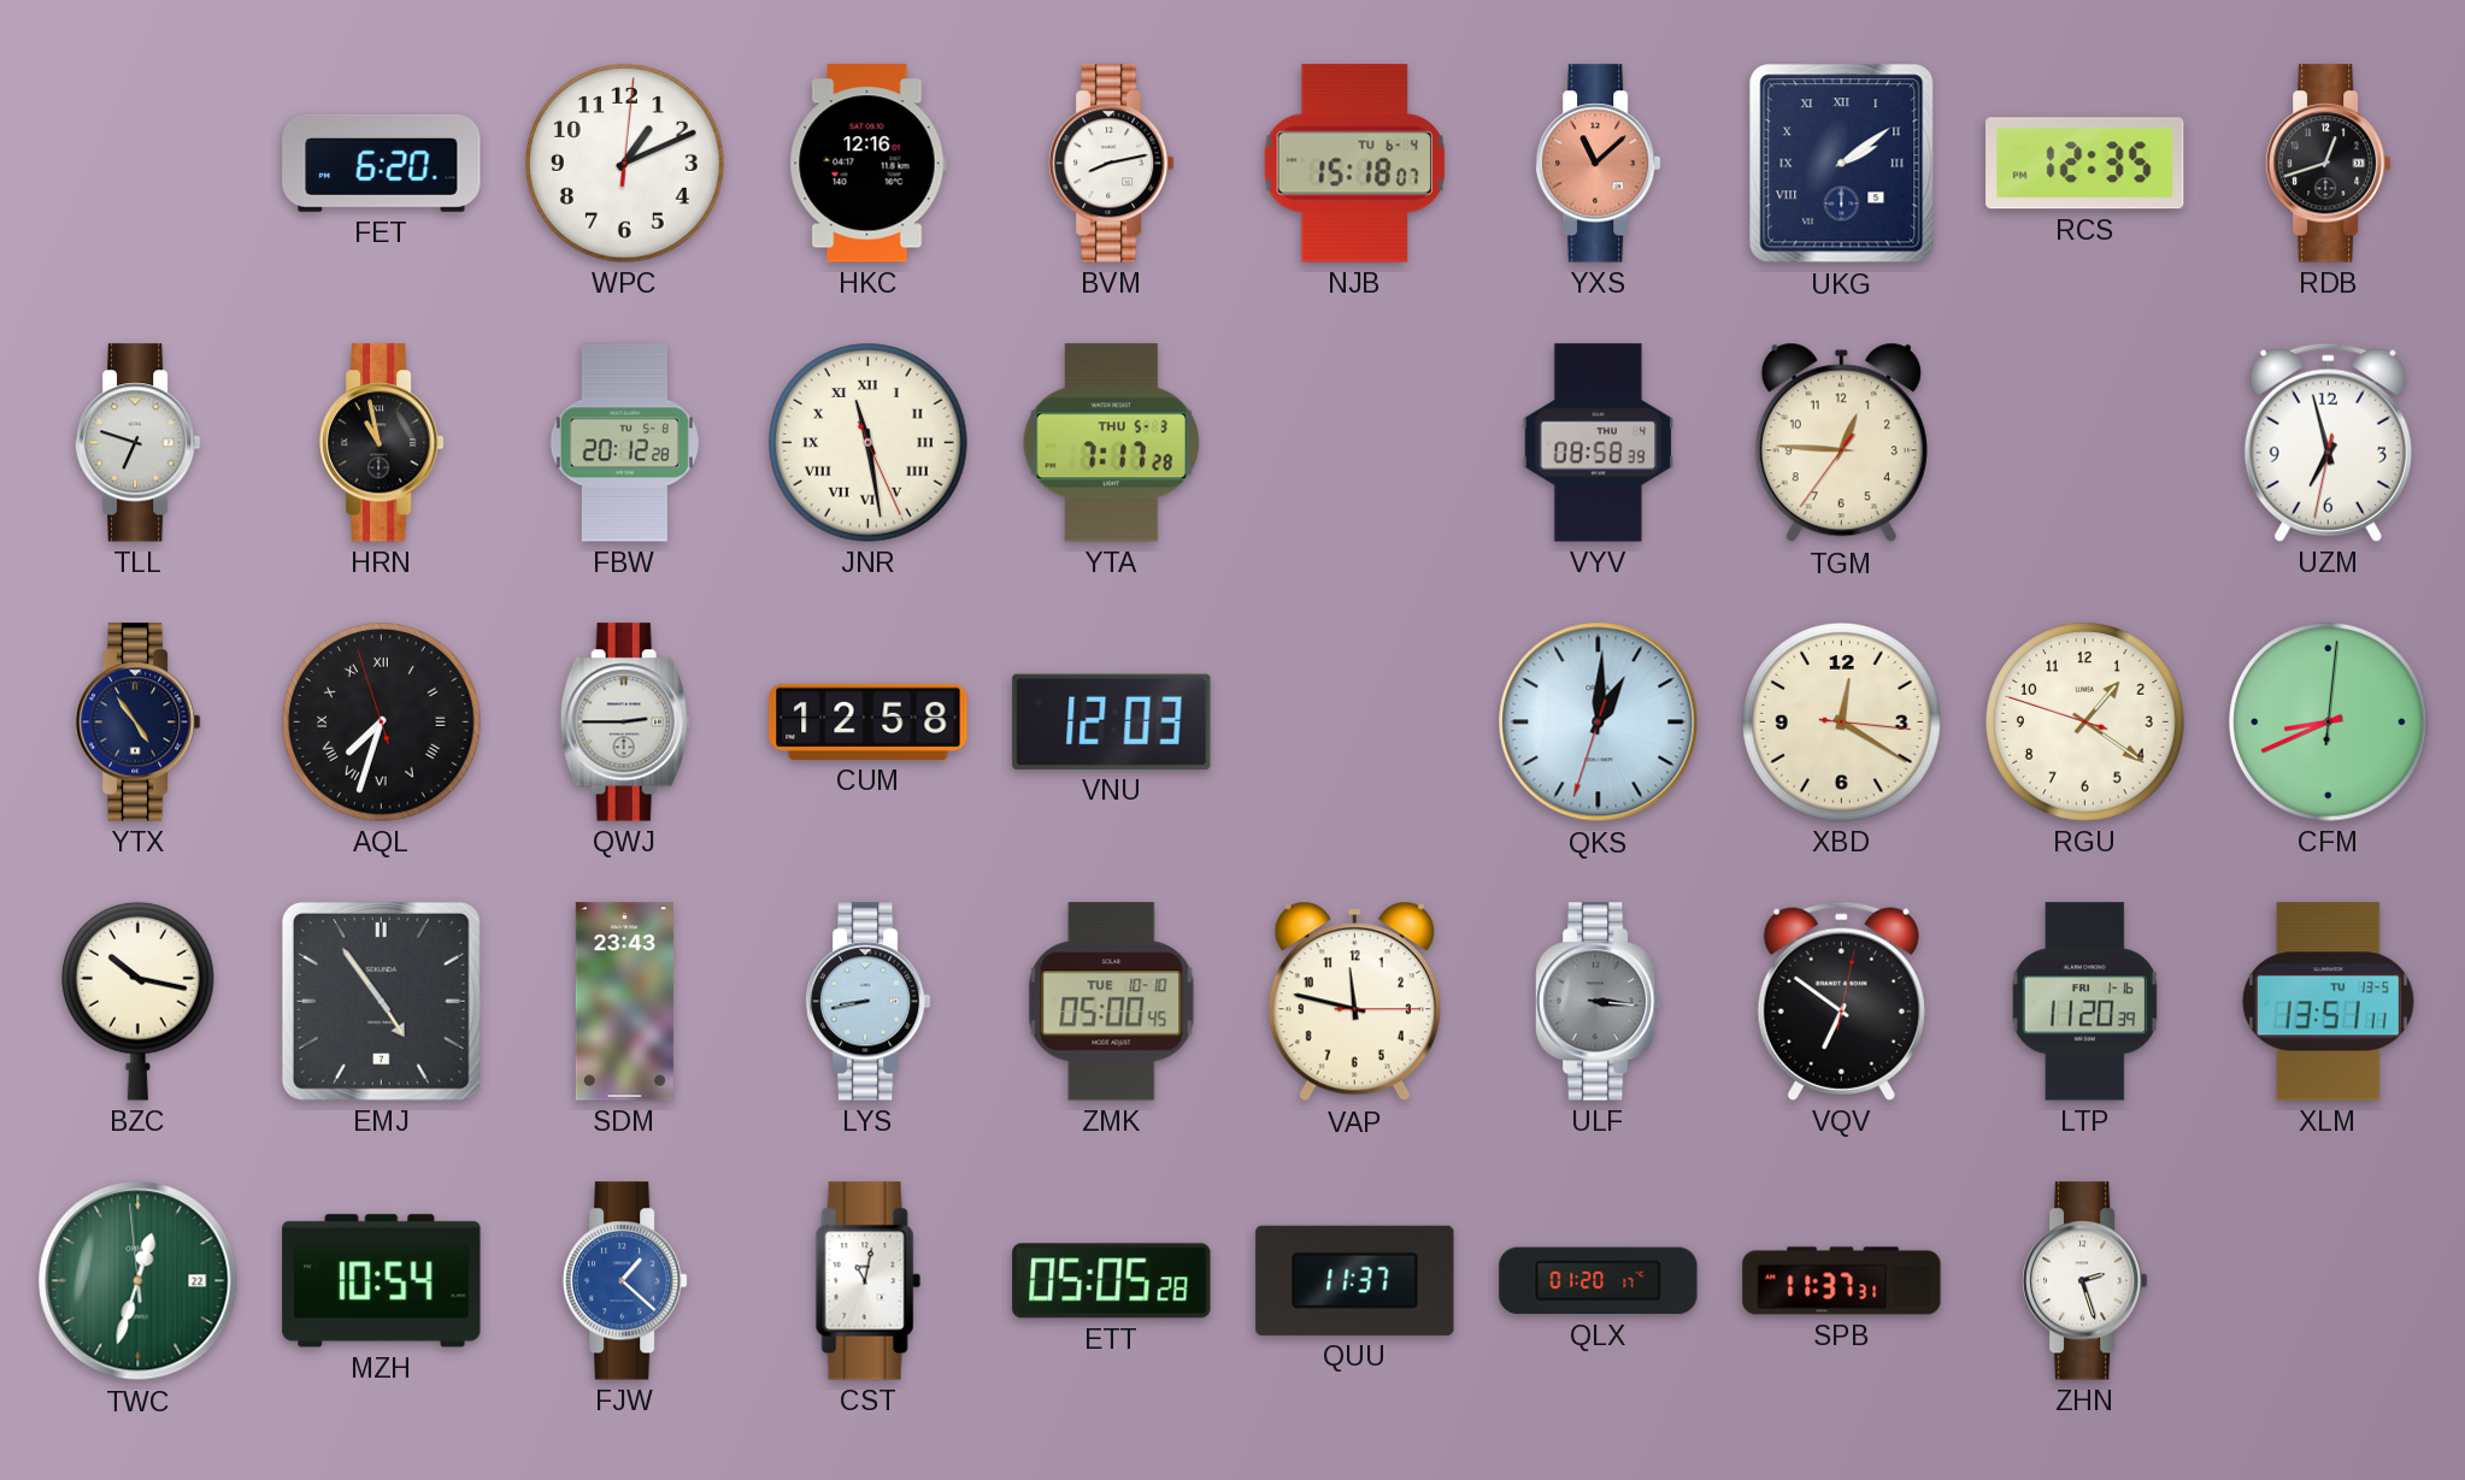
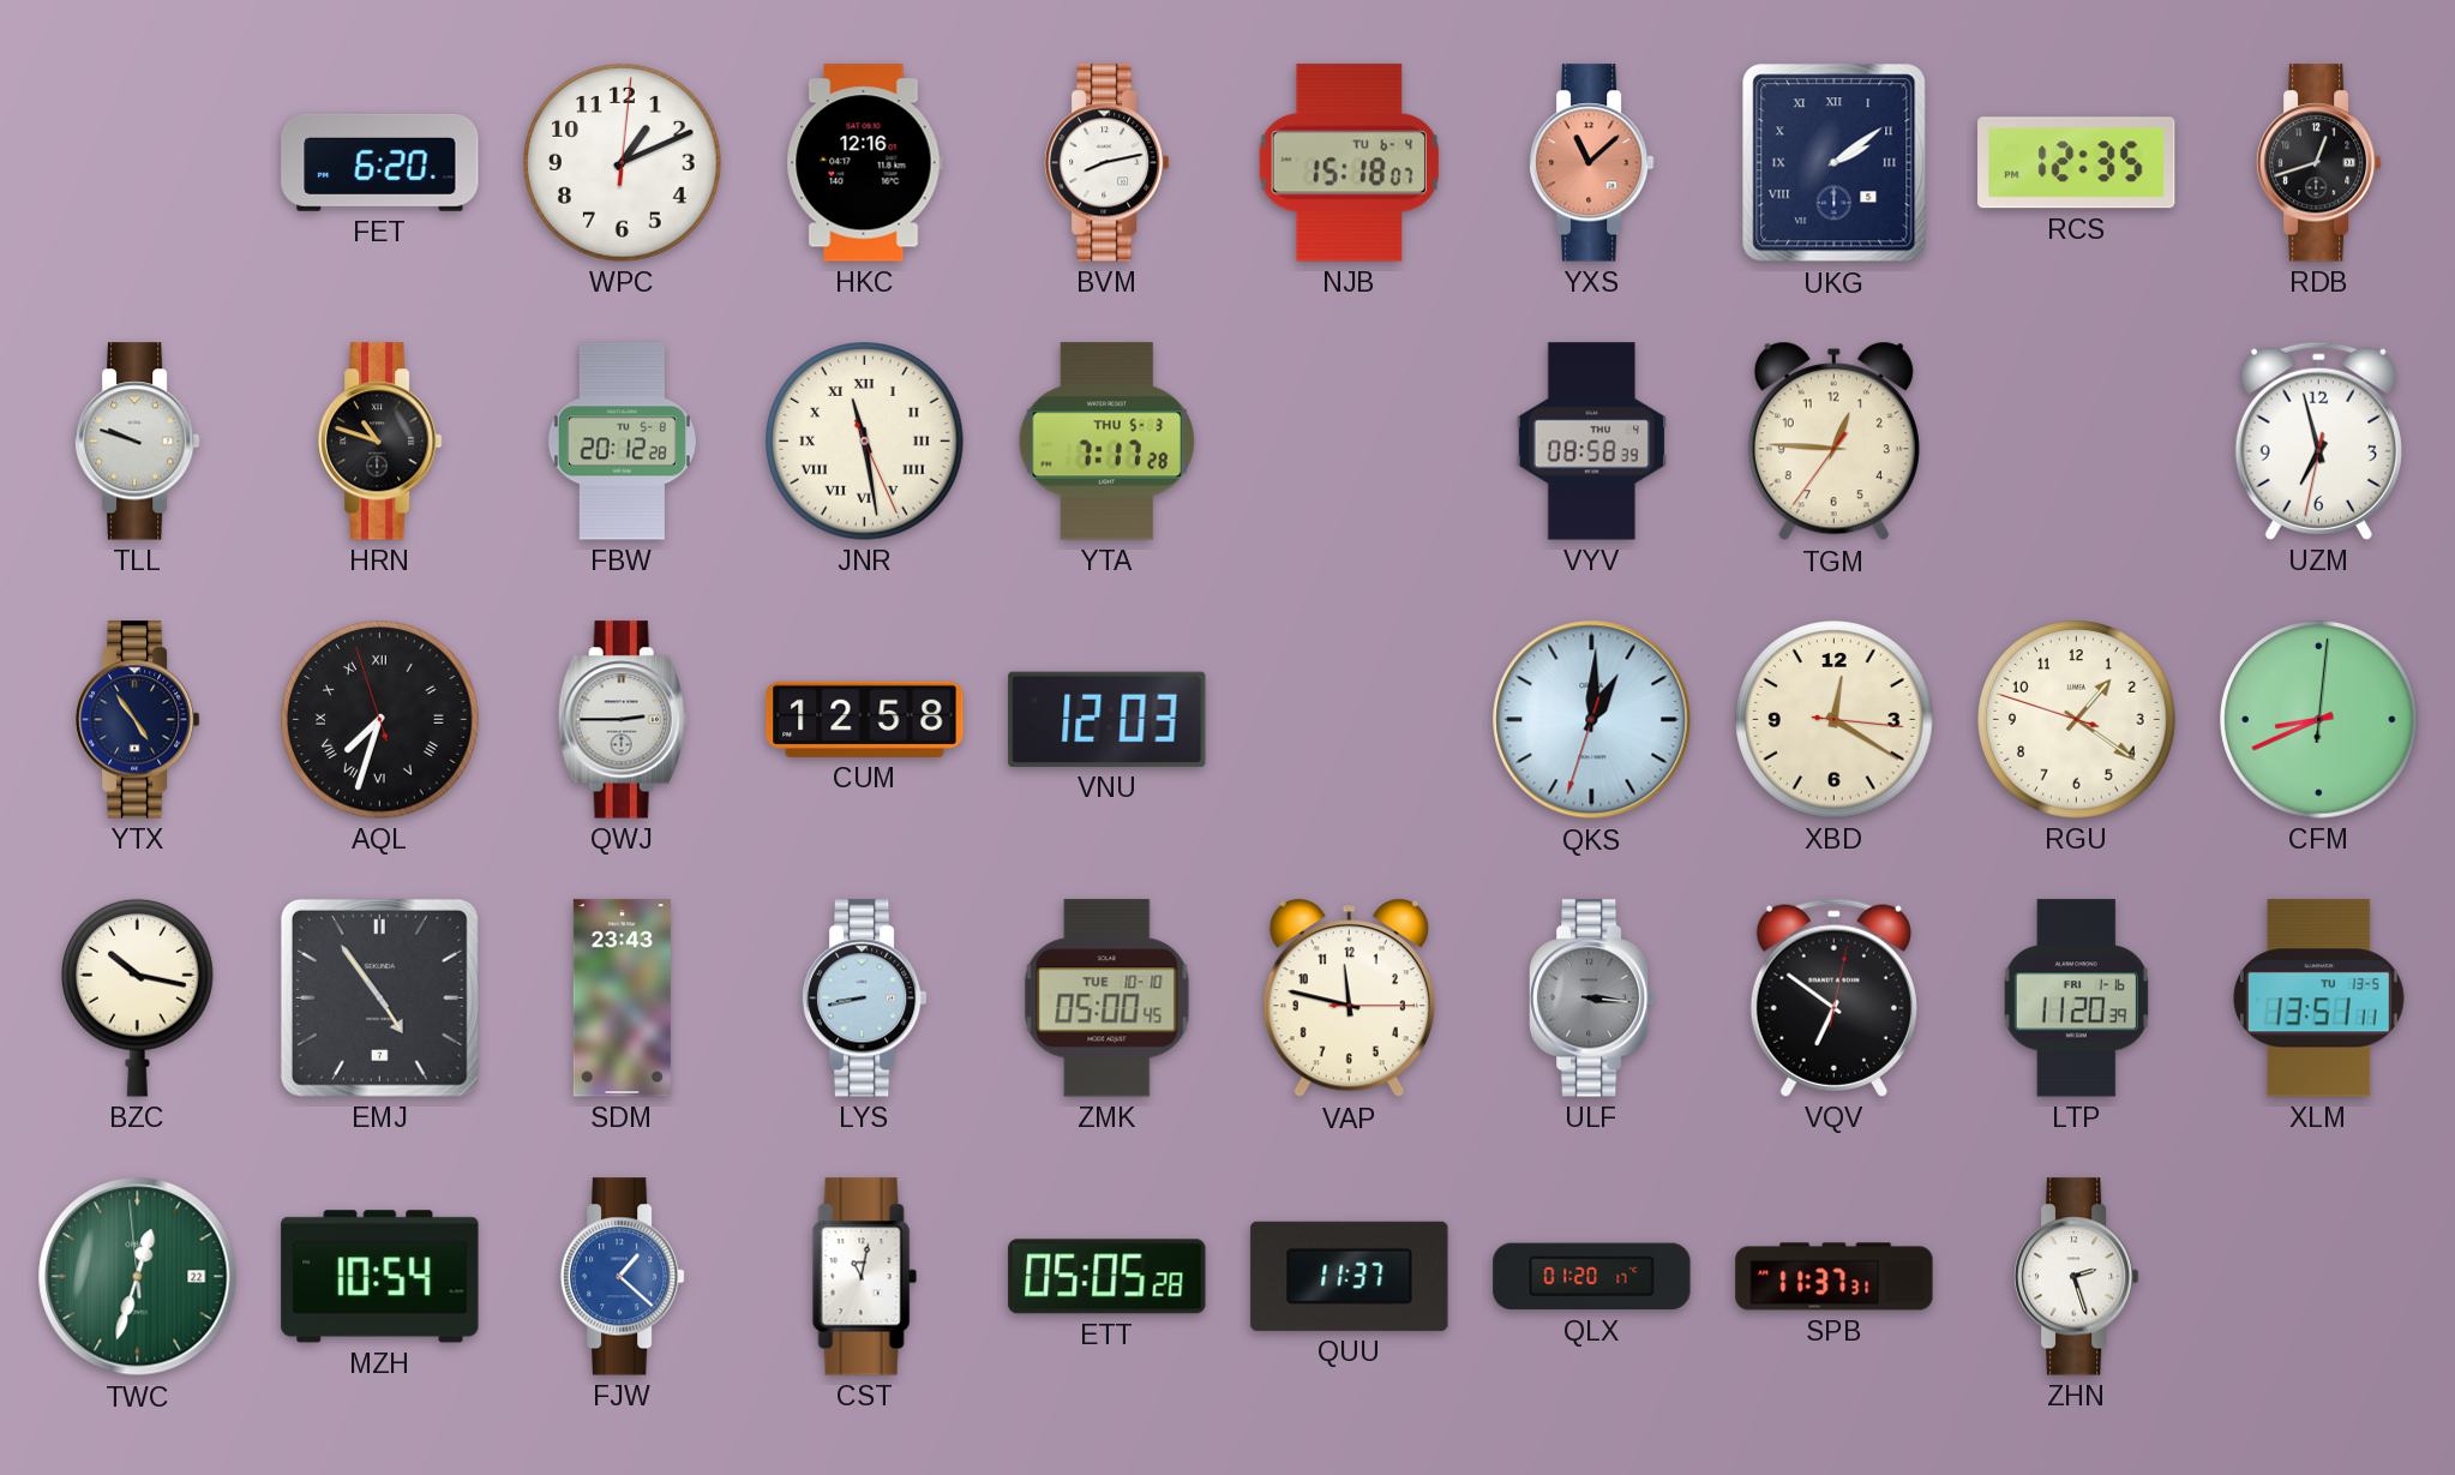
TLL: 6:48 -> 9:48 (137, 442)
HRN: 10:58 -> 10:48 (379, 442)
